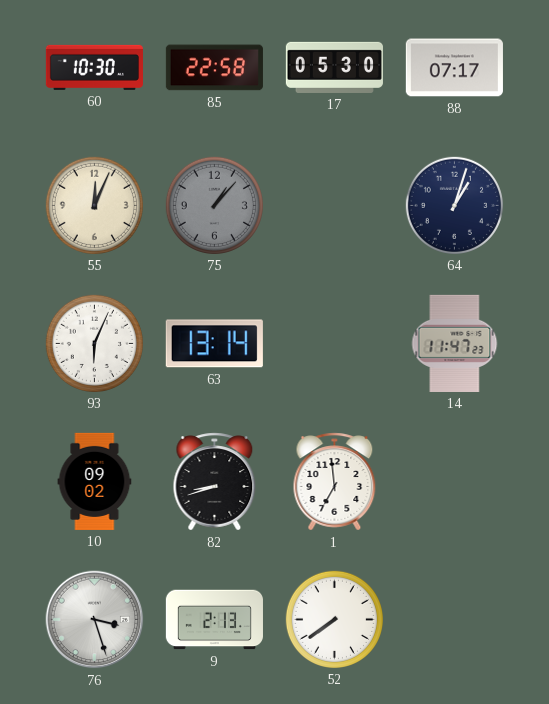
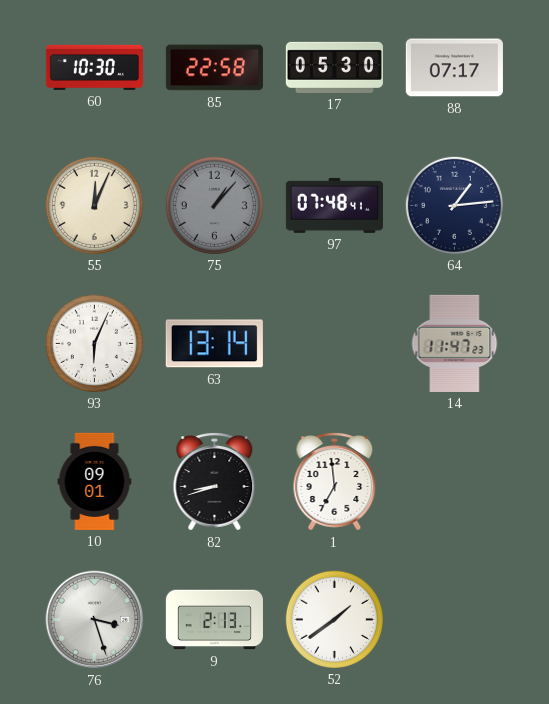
97: none -> 07:48 (334, 205)
64: 1:03 -> 1:14 (454, 205)
10: 09:02 -> 09:01 (95, 481)
52: 7:39 -> 1:39 (334, 619)
